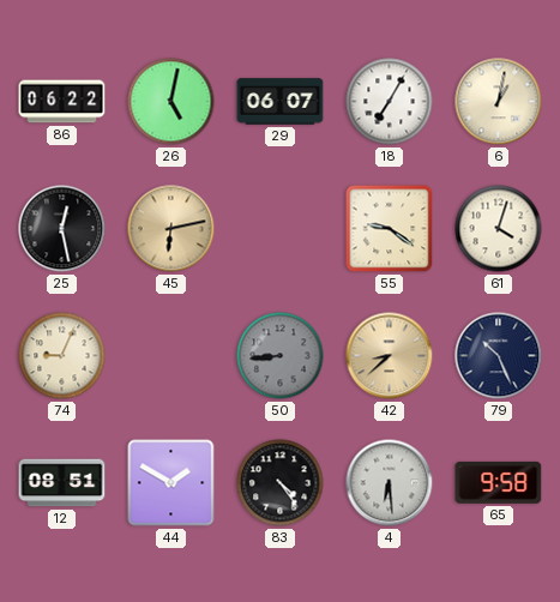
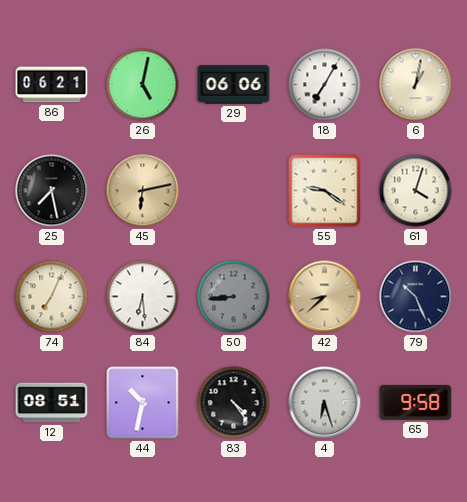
86: 06:22 -> 06:21 (52, 85)
29: 06:07 -> 06:06 (234, 85)
25: 12:28 -> 7:28 (52, 191)
74: 9:04 -> 7:04 (52, 297)
84: none -> 6:29 (143, 297)
44: 1:50 -> 10:32 (143, 403)
4: 6:29 -> 6:27 (325, 403)
